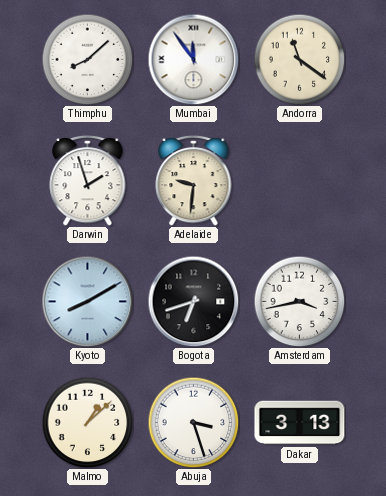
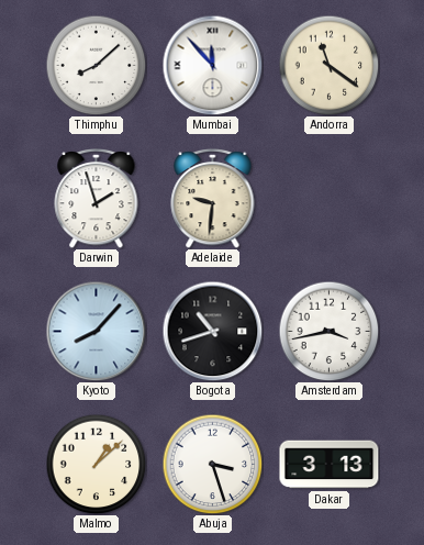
Mumbai: 11:54 -> 11:53 (212, 65)
Kyoto: 8:10 -> 8:07 (96, 331)
Bogota: 6:42 -> 10:42 (212, 331)
